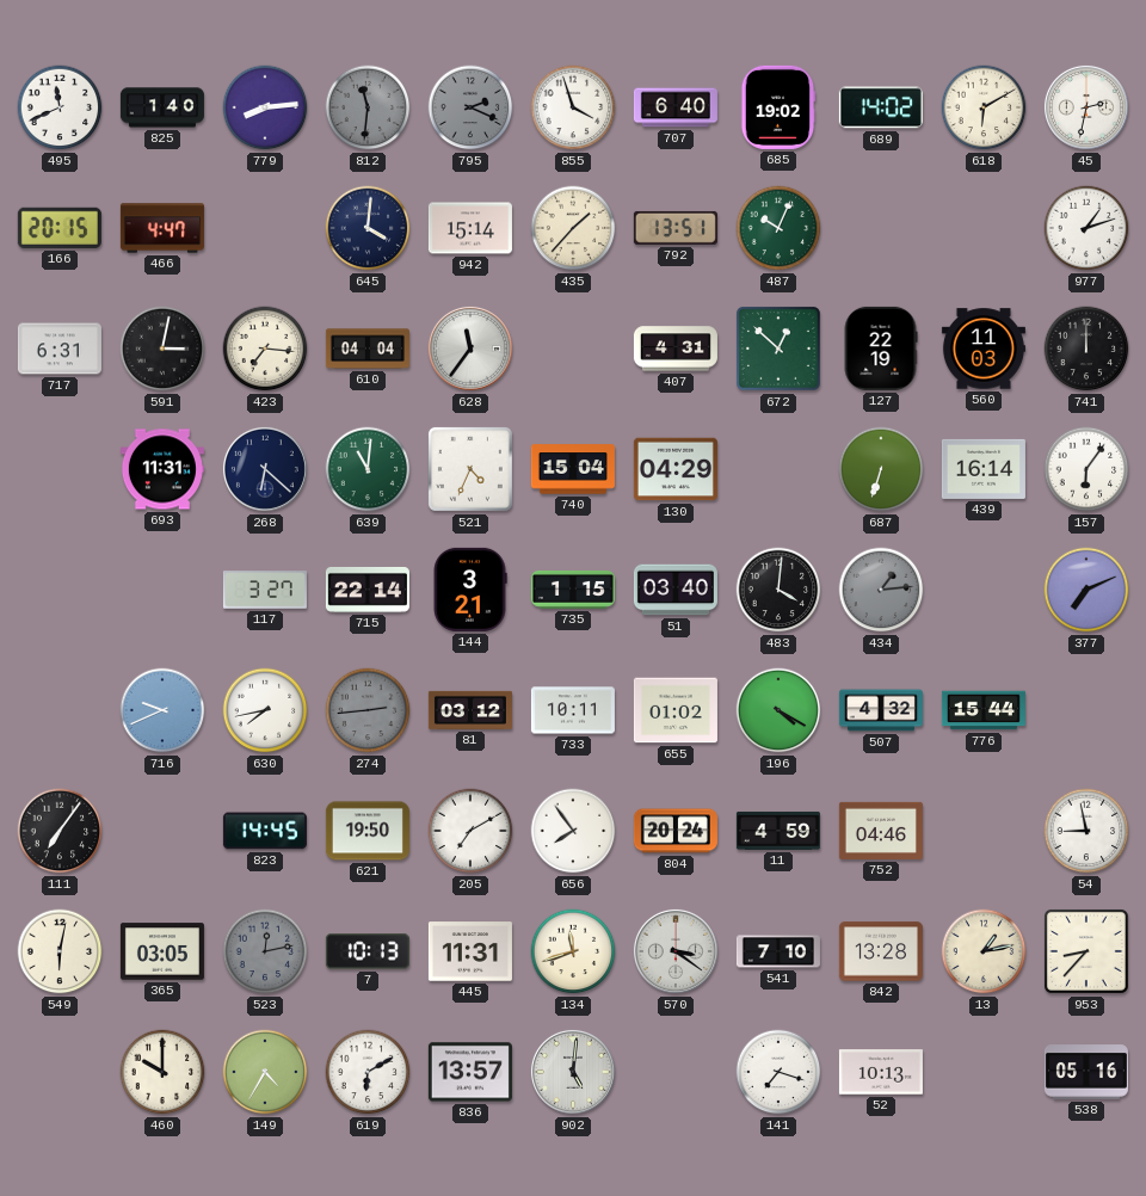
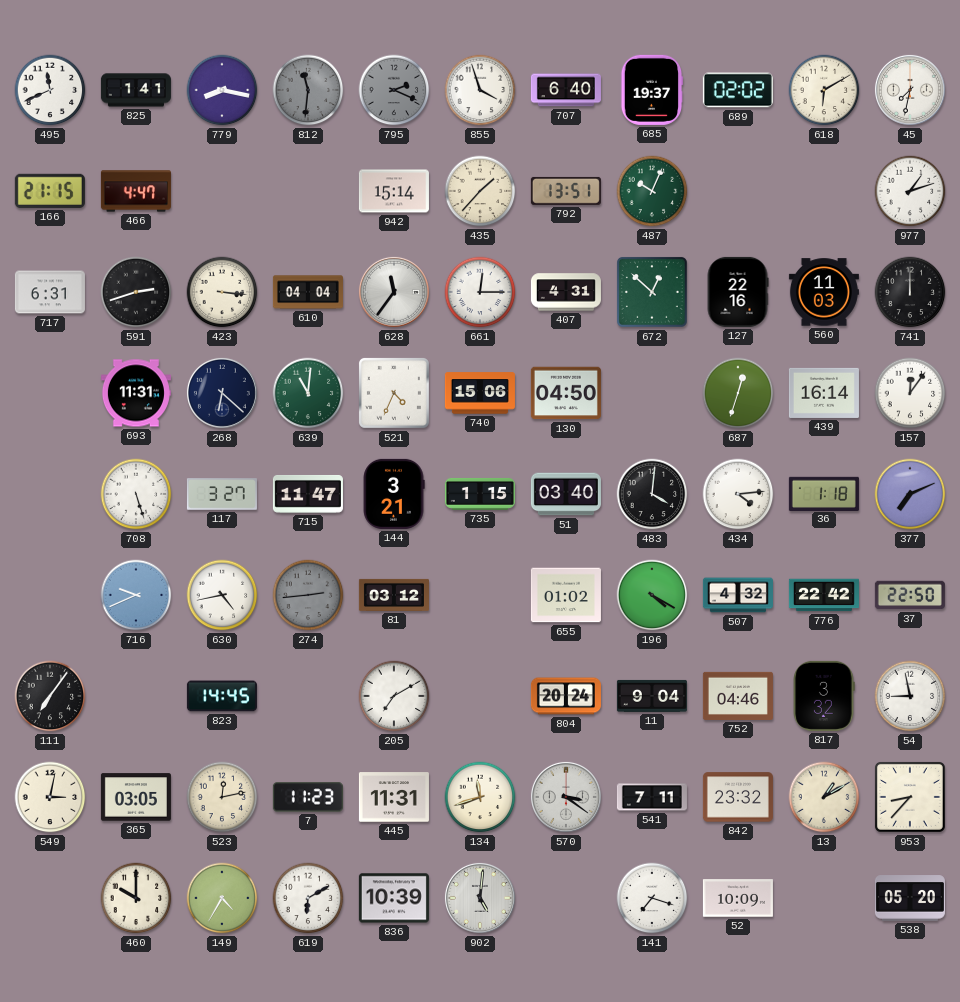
825: 1:40 -> 1:41 (136, 90)
779: 8:14 -> 8:17 (222, 90)
685: 19:02 -> 19:37 (652, 90)
689: 14:02 -> 02:02 (738, 90)
45: 2:32 -> 7:32 (910, 90)
166: 20:15 -> 21:15 (50, 191)
645: 4:01 -> none (368, 228)
591: 3:02 -> 2:42 (136, 292)
423: 7:16 -> 3:16 (222, 292)
661: none -> 12:15 (480, 292)
127: 22:19 -> 22:16 (738, 292)
740: 15:04 -> 15:06 (480, 393)
130: 04:29 -> 04:50 (566, 393)
687: 6:33 -> 12:33 (738, 393)
157: 6:06 -> 12:06 (910, 393)
708: none -> 5:27 (136, 494)
715: 22:14 -> 11:47 (308, 494)
434: 1:14 -> 4:14 (738, 494)
434 dial: grey -> white (738, 494)
36: none -> 1:18 (824, 493)
630: 7:43 -> 4:43 (222, 595)
733: 10:11 -> none (573, 710)
776: 15:44 -> 22:42 (824, 595)
37: none -> 22:50 (910, 595)
621: 19:50 -> none (368, 831)
656: 7:54 -> none (573, 831)
11: 4:59 -> 9:04 (652, 696)
817: none -> 3:32 (824, 696)
549: 6:02 -> 3:02 (50, 797)
523 dial: grey -> cream (222, 797)
7: 10:13 -> 11:23 (308, 797)
541: 7:10 -> 7:11 (652, 797)
842: 13:28 -> 23:32 (738, 797)
13: 1:13 -> 1:10 (824, 797)
836: 13:57 -> 10:39 (394, 898)
52: 10:13 -> 10:09 (738, 898)
538: 05:16 -> 05:20 (910, 898)
